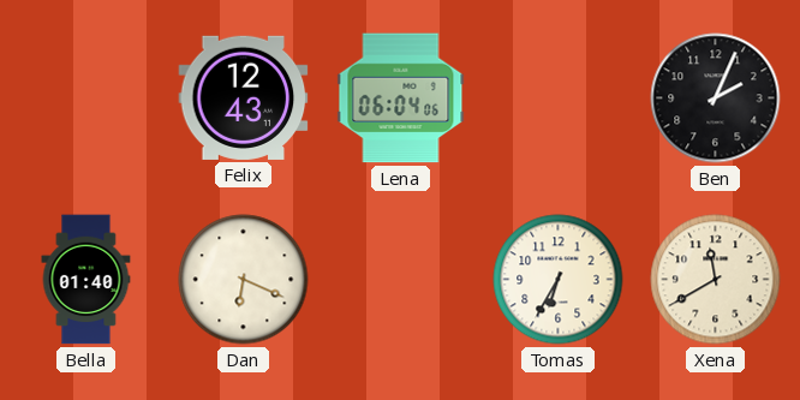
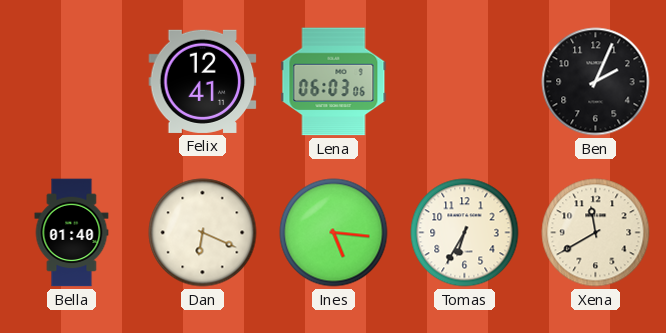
Felix: 12:43 -> 12:41 (203, 81)
Lena: 06:04 -> 06:03 (334, 82)
Ines: none -> 5:16 (334, 233)
